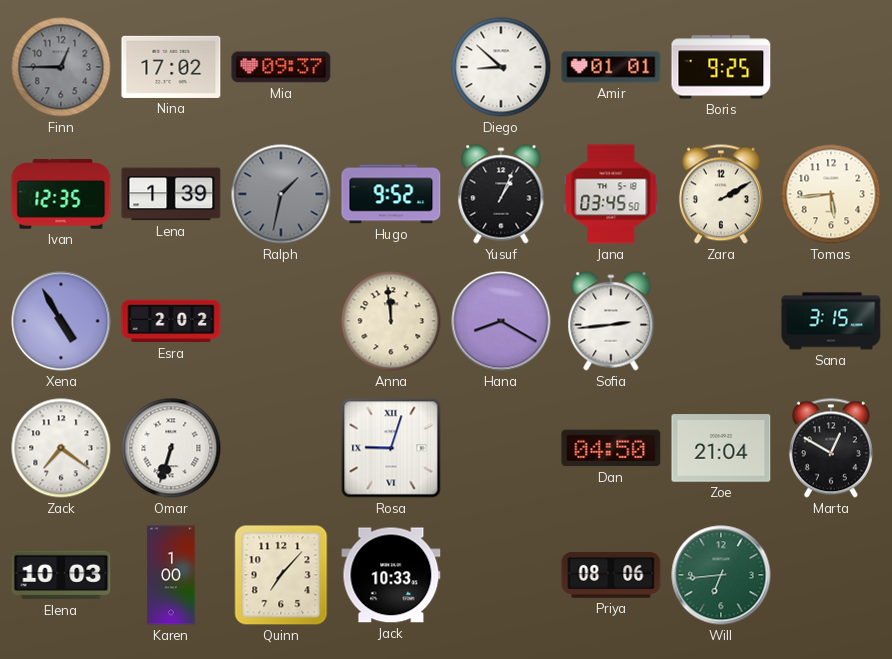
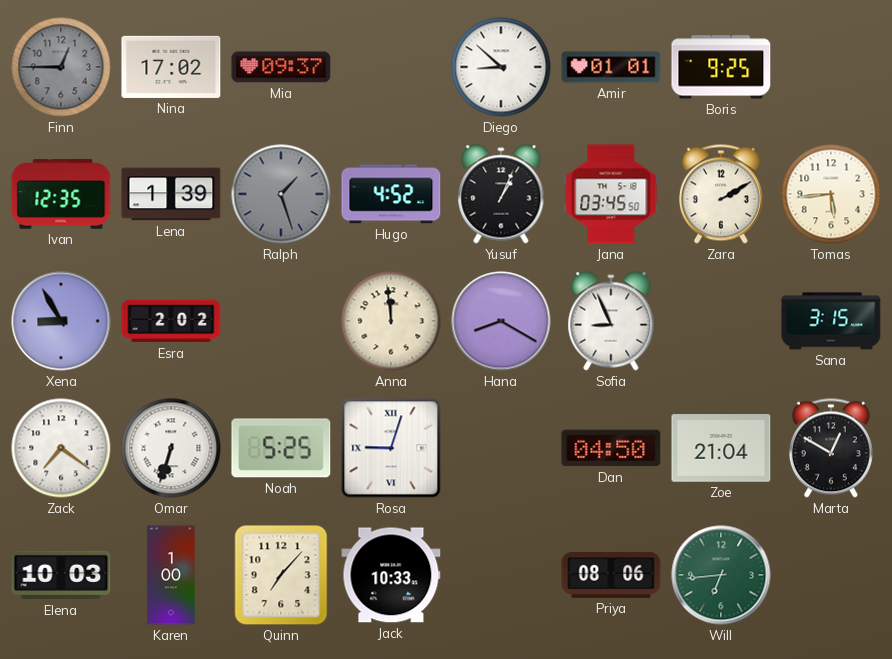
Ralph: 1:32 -> 1:27 (281, 194)
Hugo: 9:52 -> 4:52 (391, 194)
Xena: 4:55 -> 8:55 (61, 321)
Sofia: 2:44 -> 8:56 (611, 321)
Noah: none -> 5:25 (281, 448)
